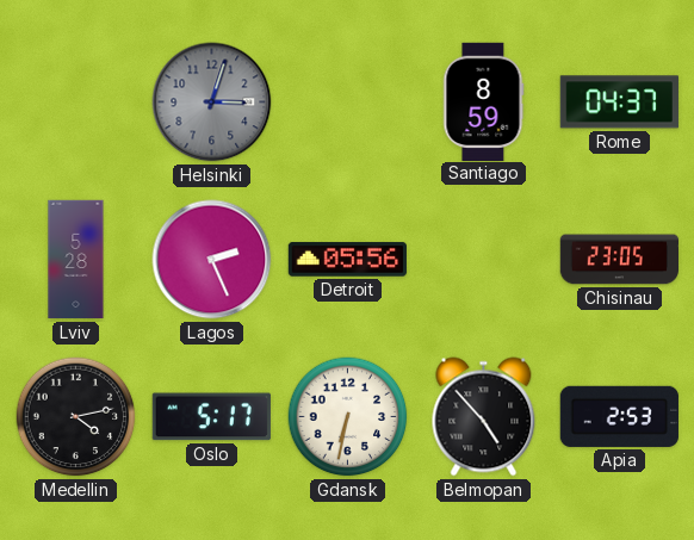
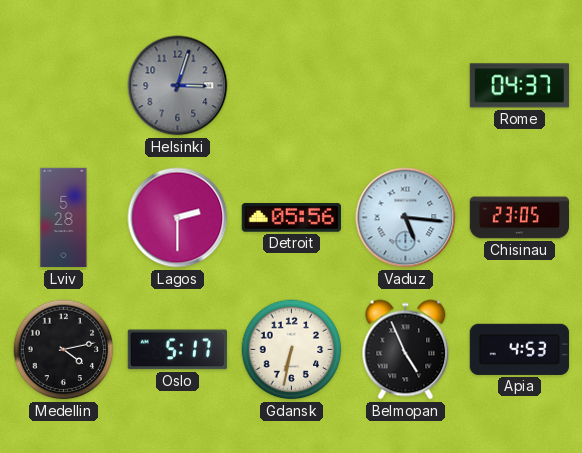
Santiago: 8:59 -> none (483, 101)
Lagos: 2:26 -> 2:30 (178, 218)
Vaduz: none -> 5:16 (406, 218)
Belmopan: 4:53 -> 4:56 (406, 350)
Apia: 2:53 -> 4:53 (519, 349)
